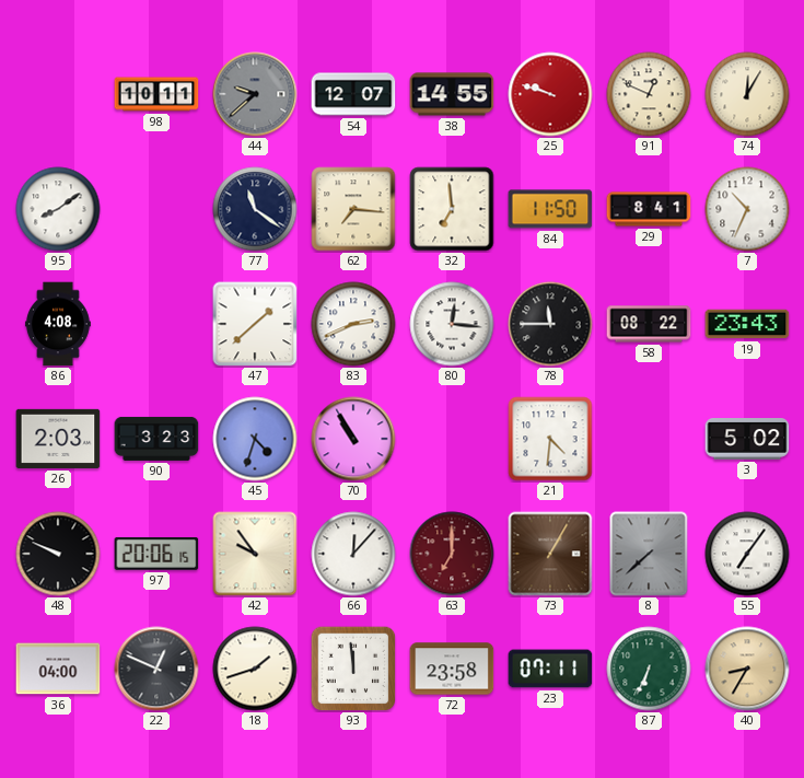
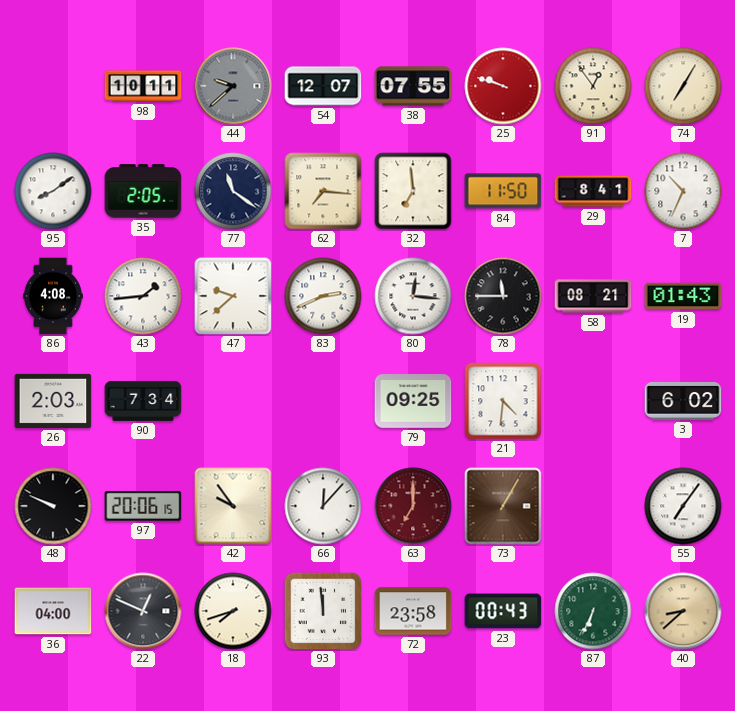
38: 14:55 -> 07:55 (413, 86)
91: 12:49 -> 12:54 (593, 86)
74: 12:05 -> 7:05 (683, 86)
35: none -> 2:05 (143, 191)
43: none -> 1:44 (143, 296)
47: 1:38 -> 9:38 (233, 296)
58: 08:22 -> 08:21 (593, 296)
19: 23:43 -> 01:43 (683, 296)
90: 3:23 -> 7:34 (143, 401)
45: 4:33 -> none (255, 439)
70: 10:55 -> none (353, 439)
79: none -> 09:25 (413, 402)
3: 5:02 -> 6:02 (683, 402)
8: 7:38 -> none (649, 554)
18: 1:42 -> 7:42 (233, 611)
23: 07:11 -> 00:43 (503, 611)
40: 8:35 -> 8:38 (683, 611)
